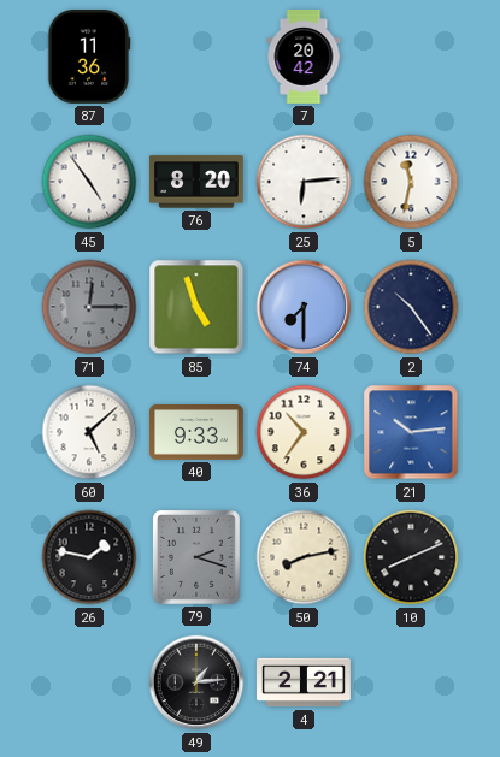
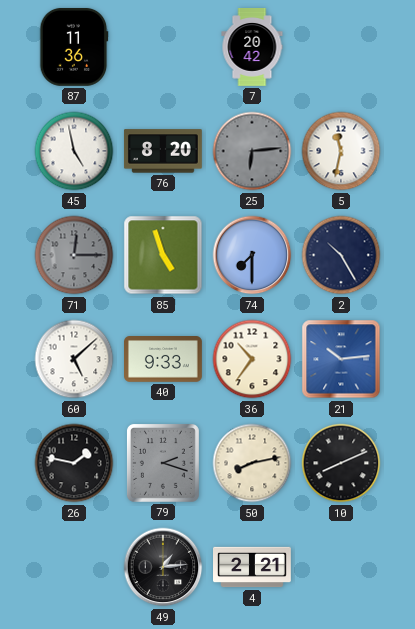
45: 4:54 -> 4:58 (74, 151)
25 dial: white -> grey (252, 151)
2: 10:24 -> 10:25 (341, 255)
